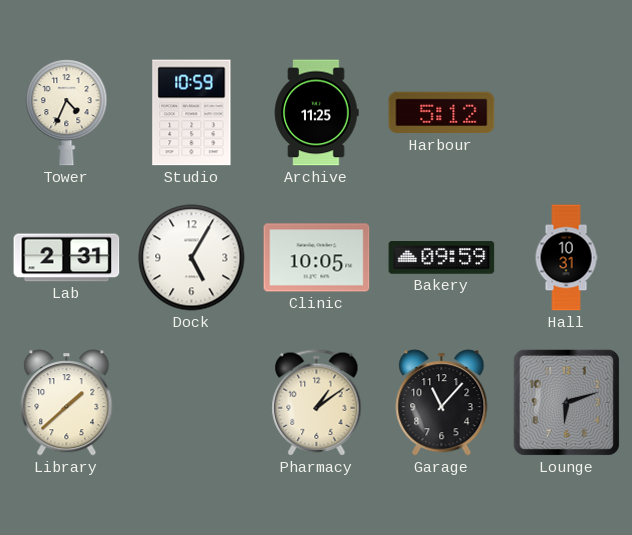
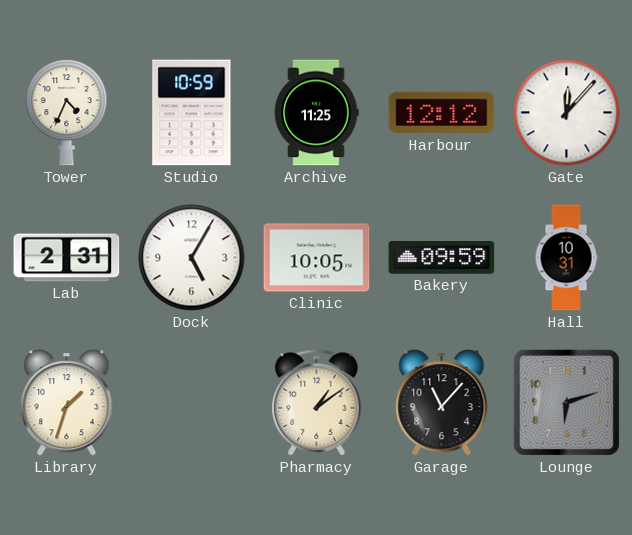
Harbour: 5:12 -> 12:12 (442, 113)
Gate: none -> 12:07 (567, 113)
Library: 1:38 -> 1:33 (67, 403)
